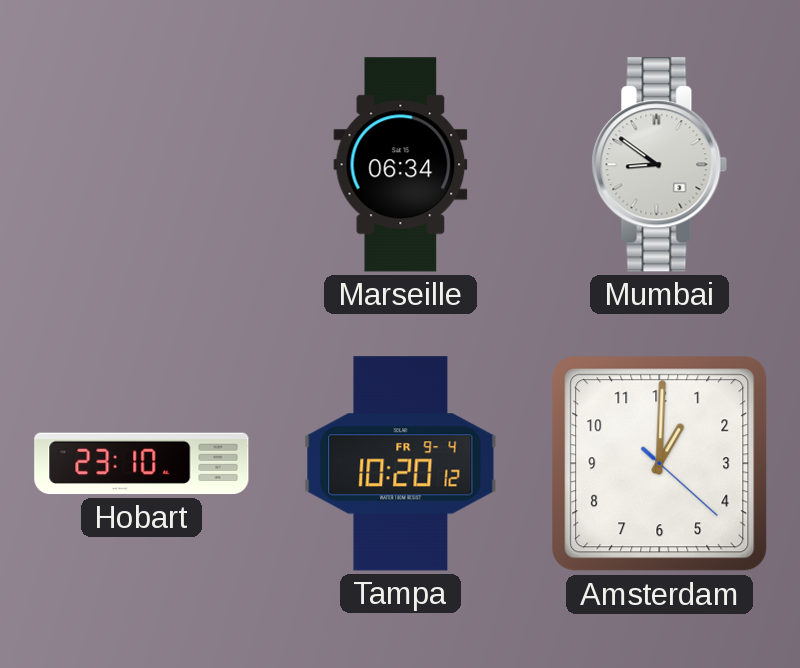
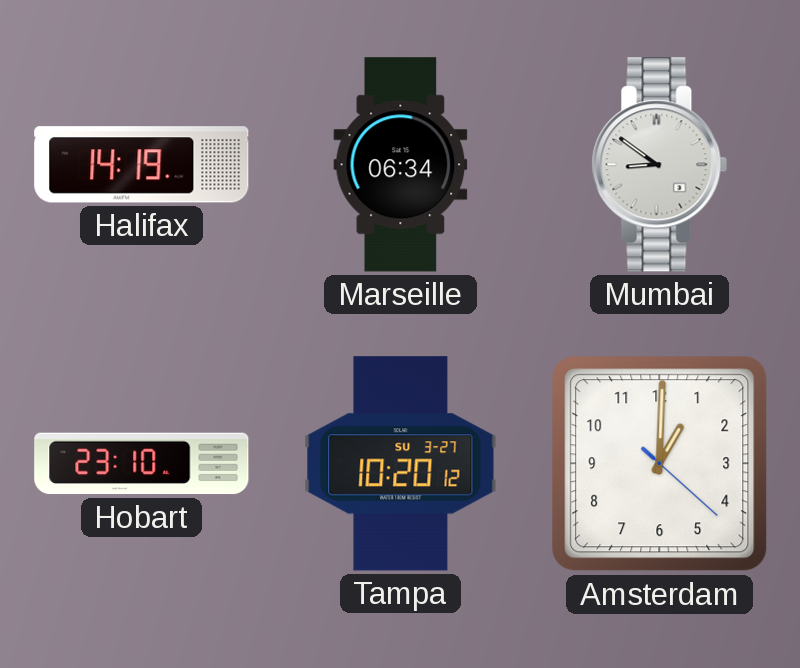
Halifax: none -> 14:19 (142, 165)
Tampa date: FR 9-4 -> SU 3-27 (401, 464)
